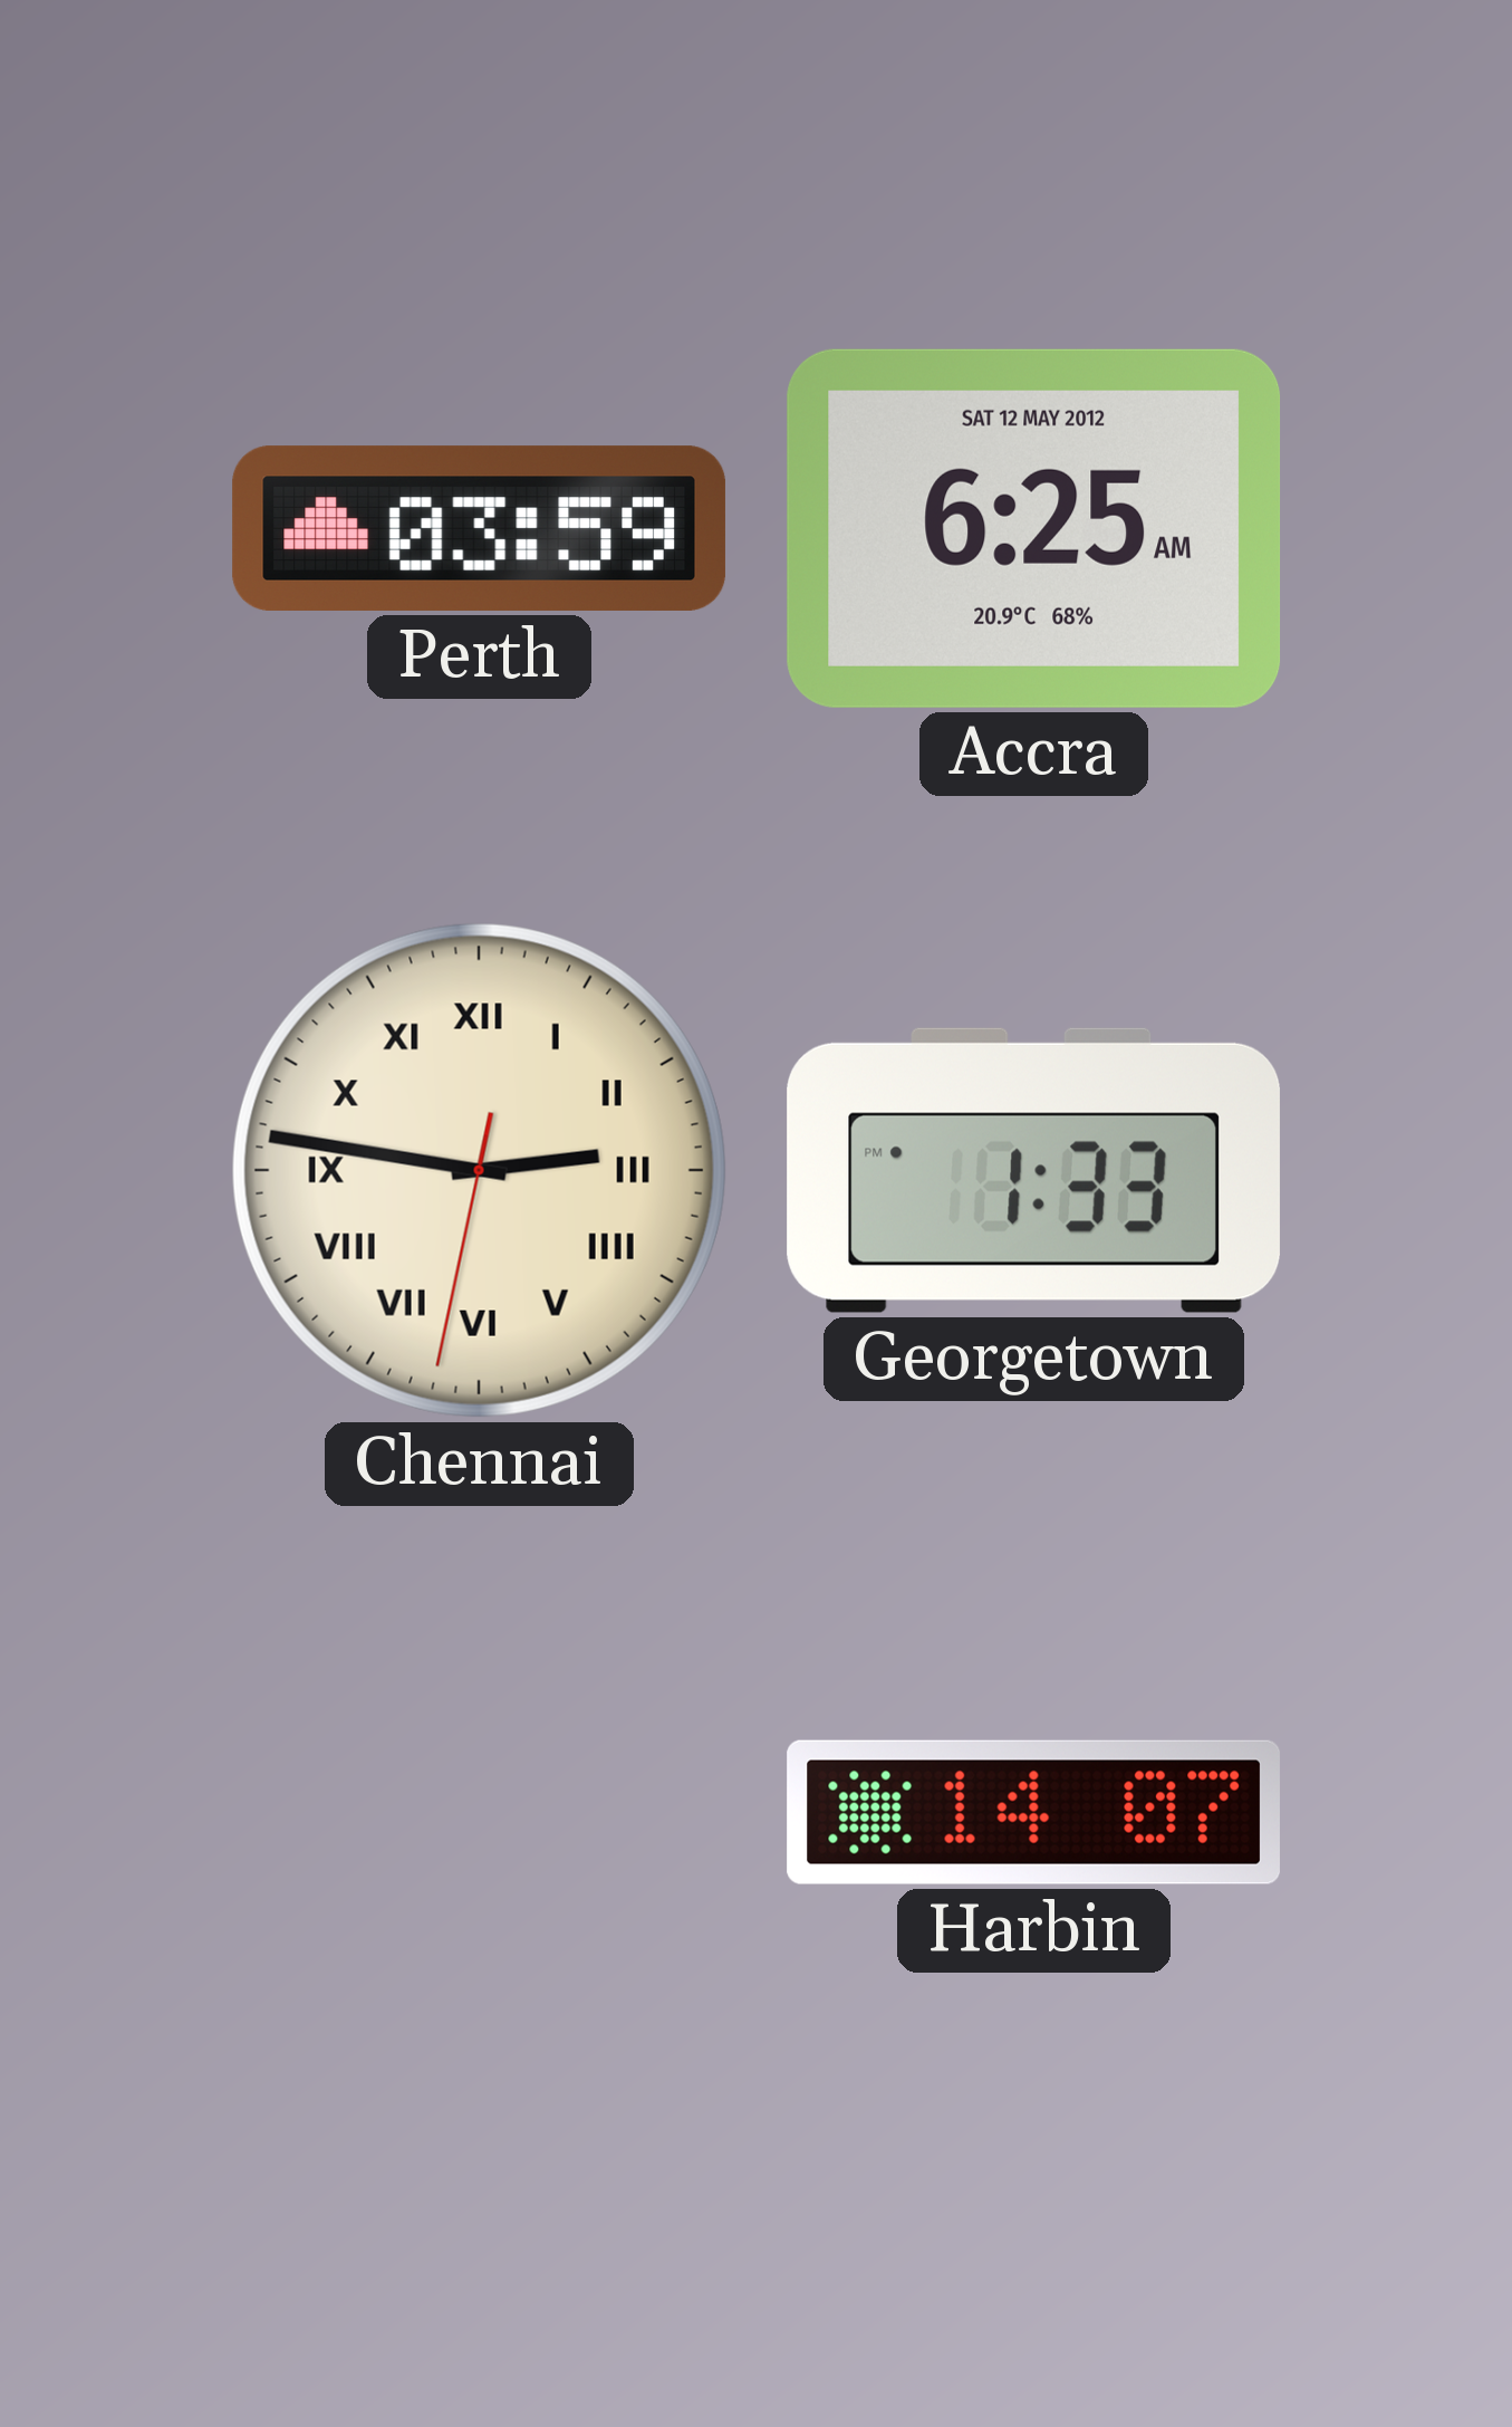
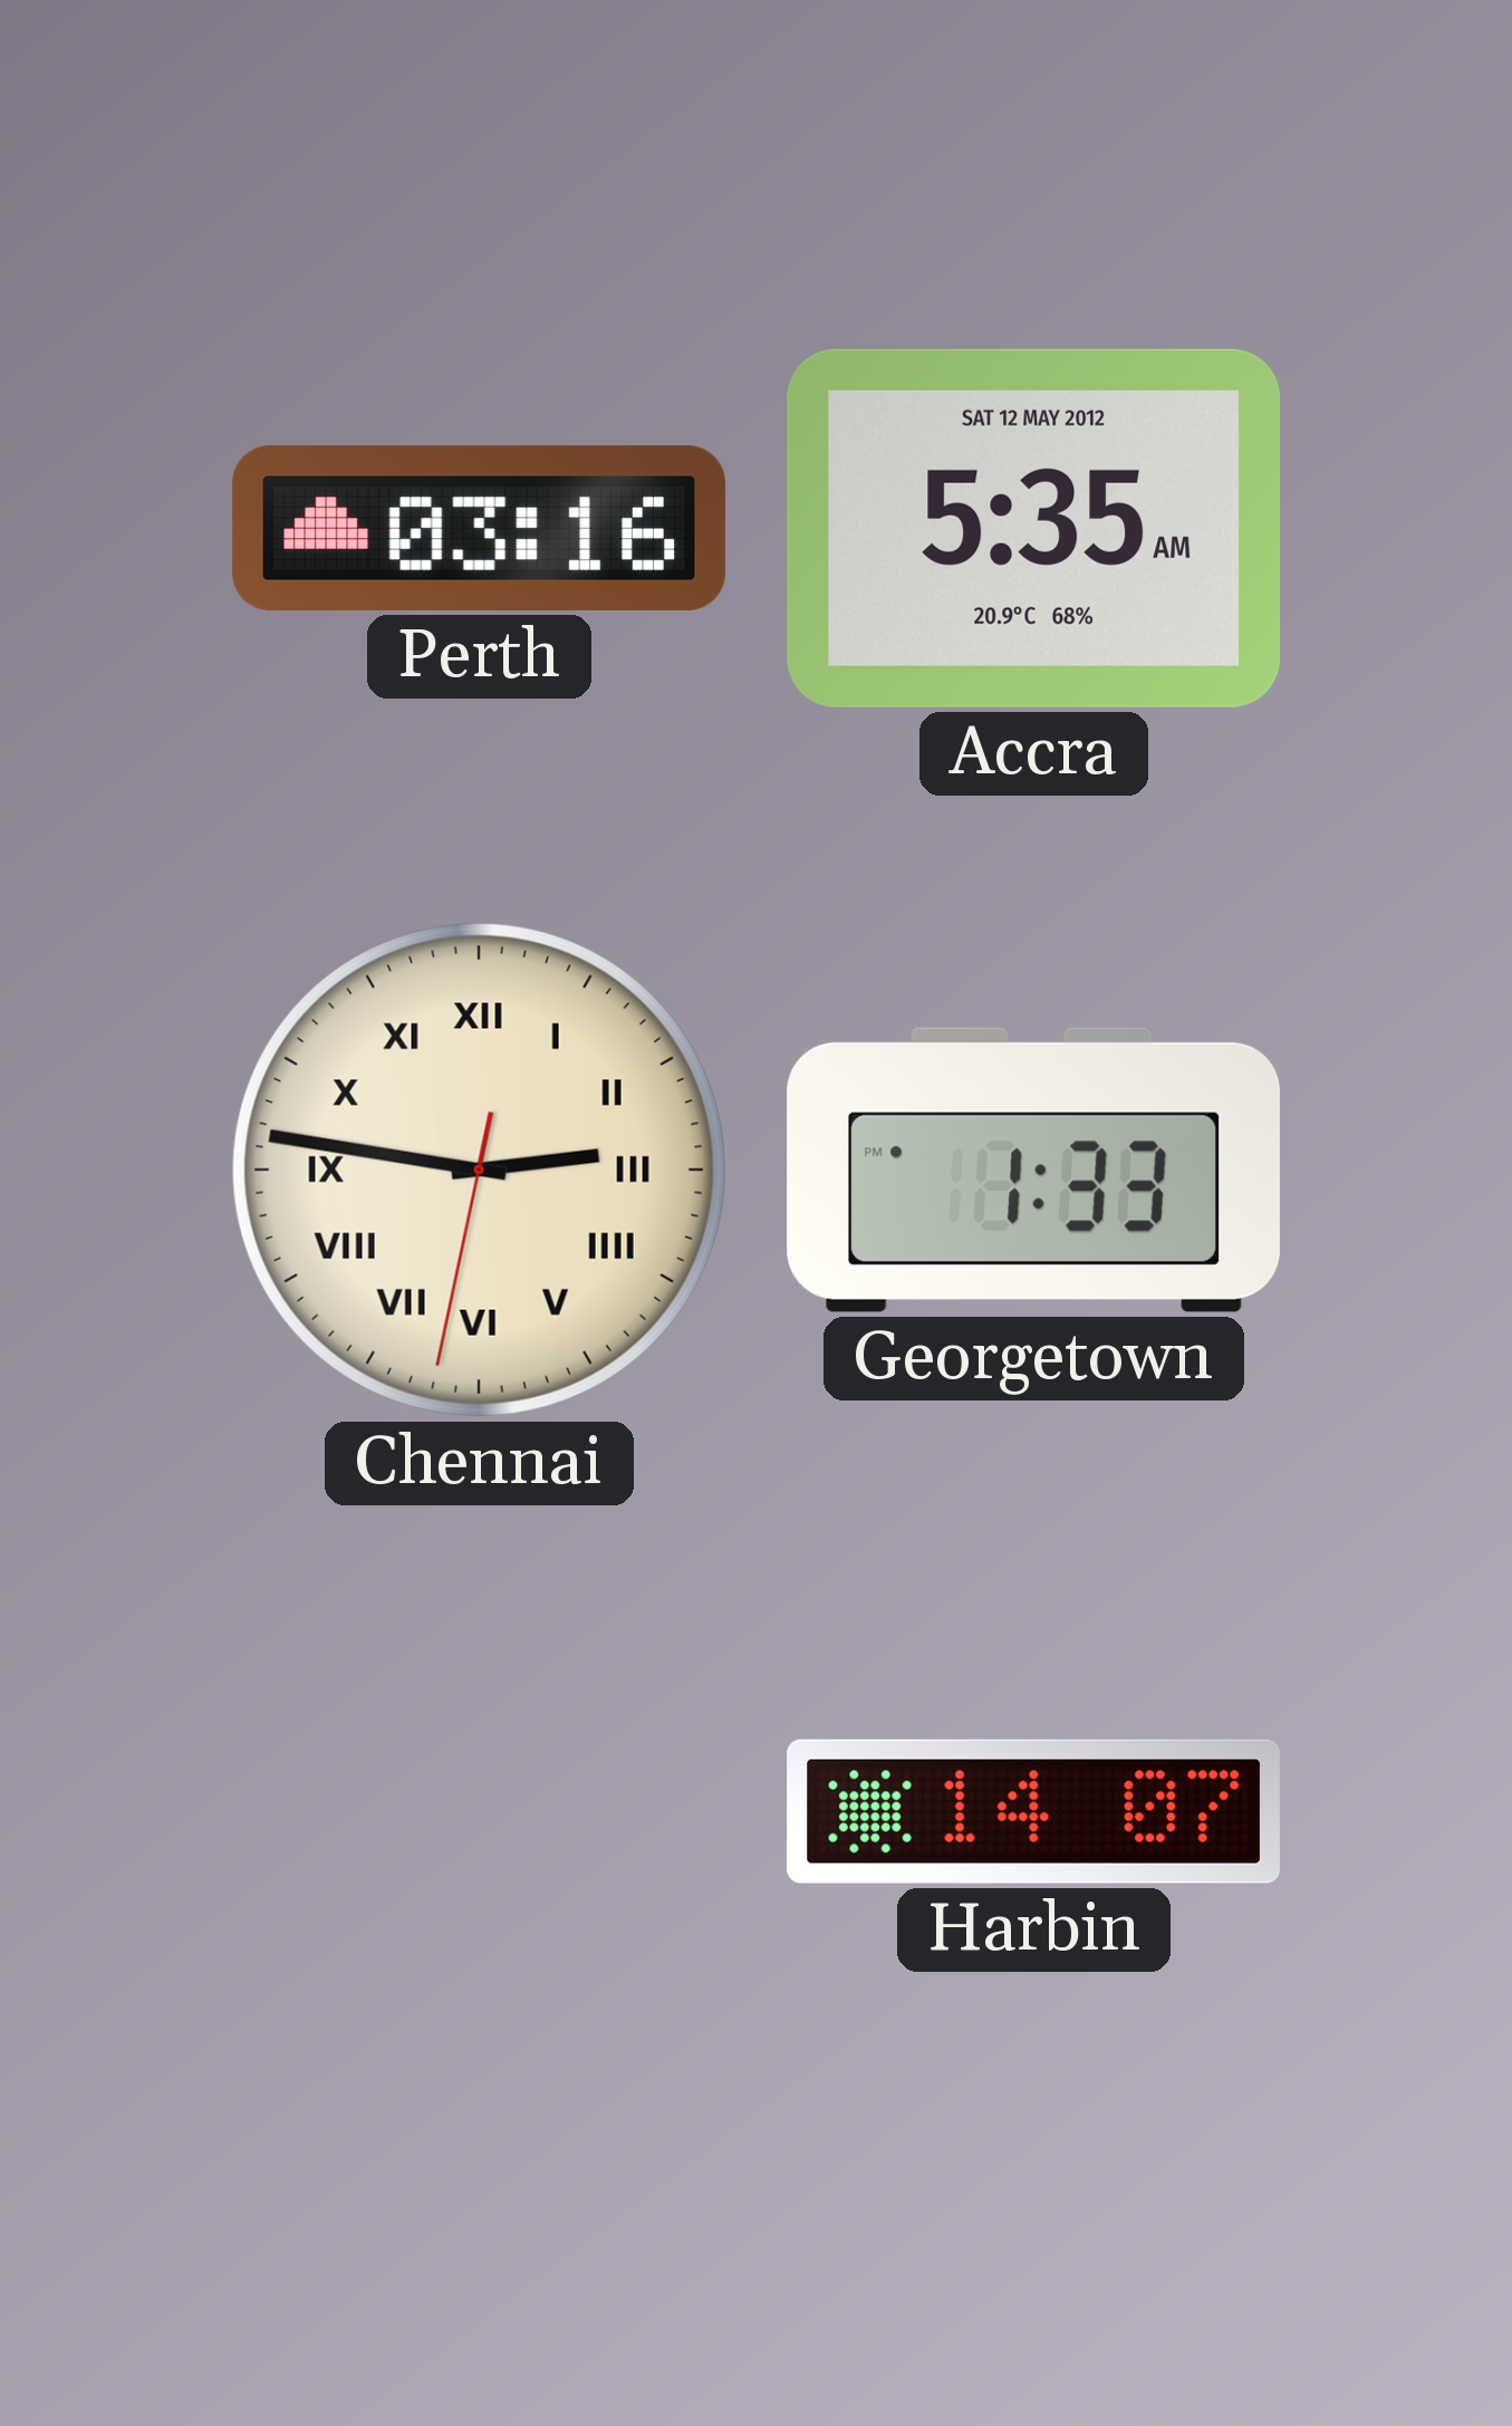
Perth: 03:59 -> 03:16 (479, 528)
Accra: 6:25 -> 5:35 (1034, 528)
